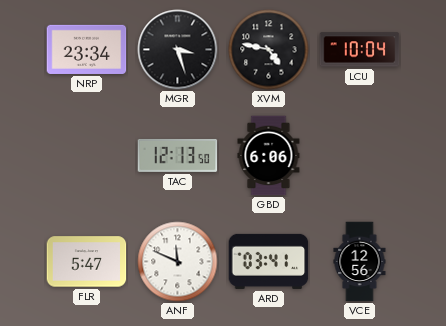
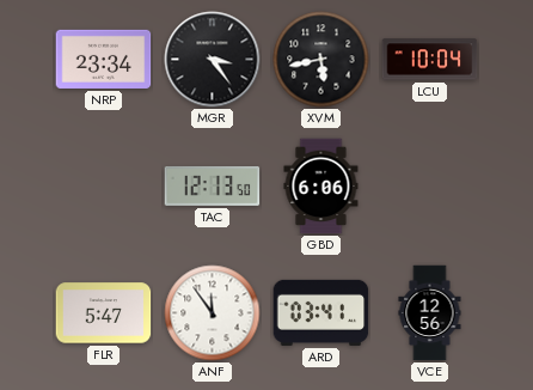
MGR: 3:27 -> 3:24 (213, 60)
XVM: 4:47 -> 5:43 (321, 60)
ANF: 11:49 -> 11:54 (213, 313)
